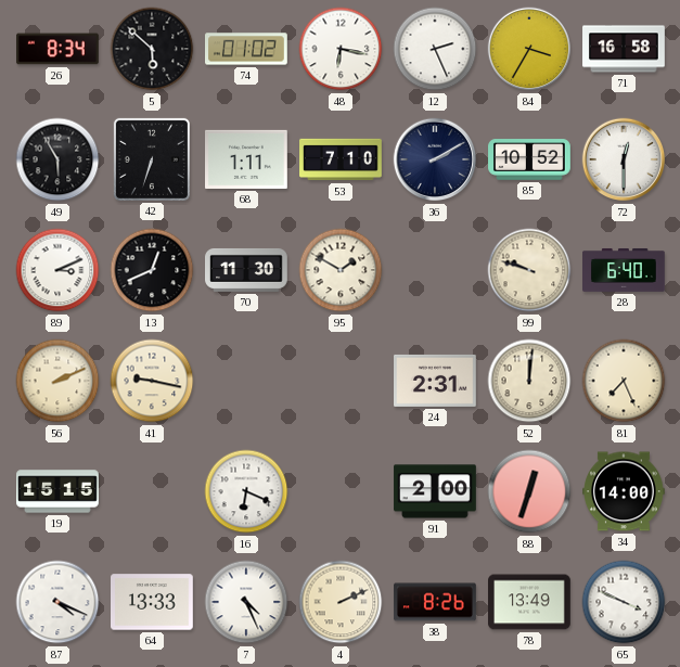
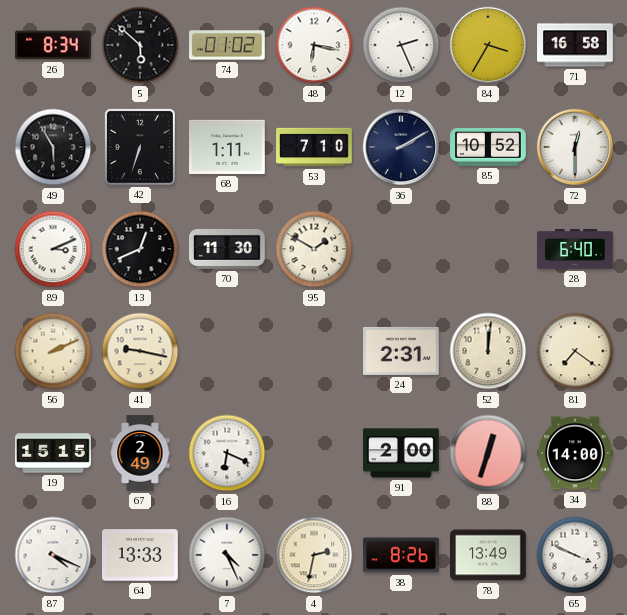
99: 9:48 -> none (529, 270)
81: 7:26 -> 7:21 (575, 351)
67: none -> 2:49 (140, 453)
4: 2:11 -> 2:32 (314, 555)
